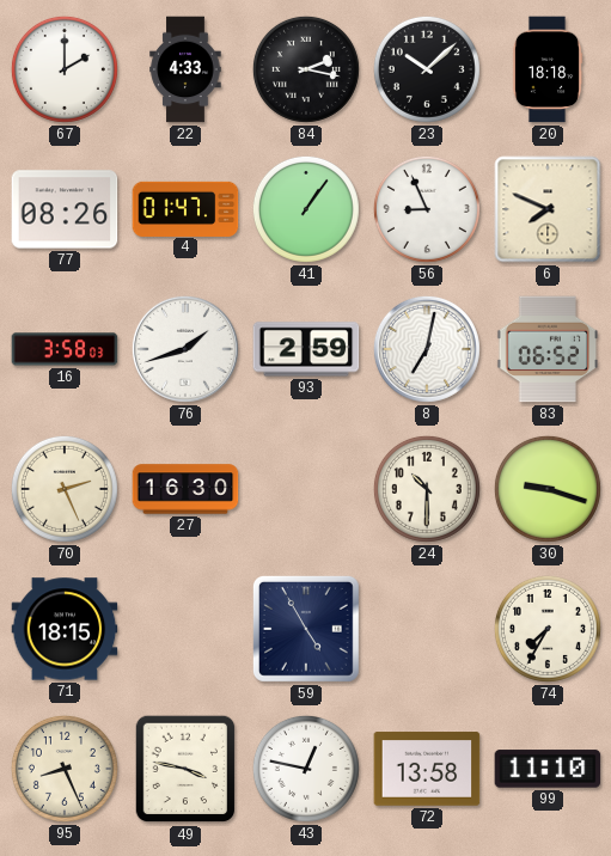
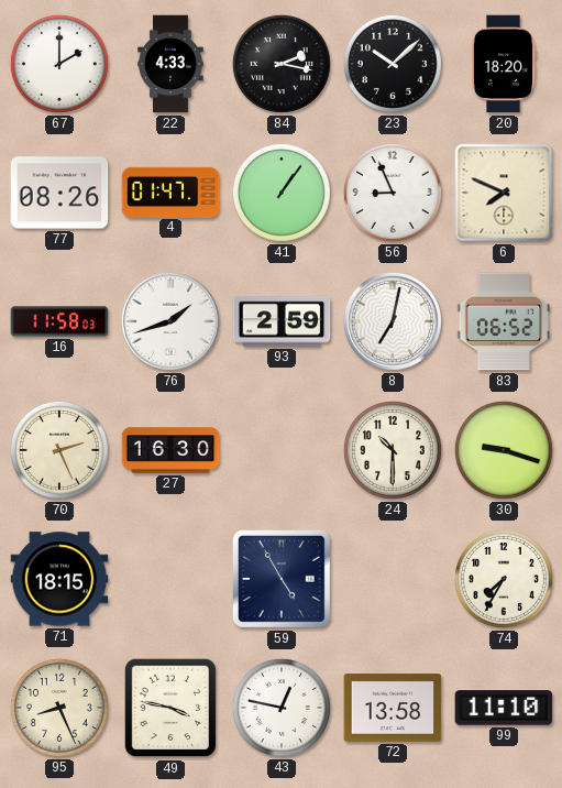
20: 18:18 -> 18:20 (504, 64)
16: 3:58 -> 11:58 (59, 321)
